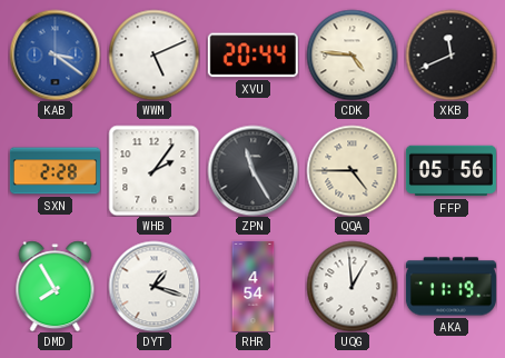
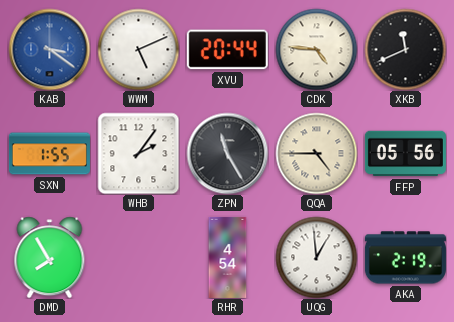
SXN: 2:28 -> 1:55 (49, 154)
DYT: 1:18 -> none (154, 286)
AKA: 11:19 -> 2:19 (405, 258)
